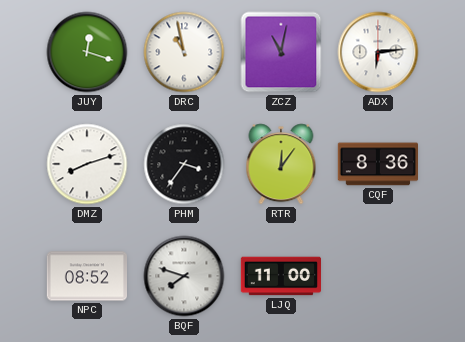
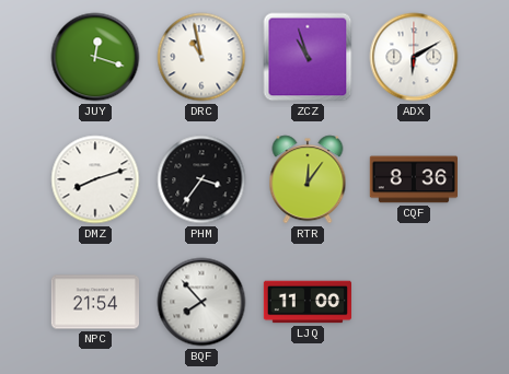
ZCZ: 11:02 -> 10:57 (308, 57)
ADX: 6:14 -> 6:10 (414, 57)
NPC: 08:52 -> 21:54 (94, 302)
BQF: 7:48 -> 7:53 (201, 302)
